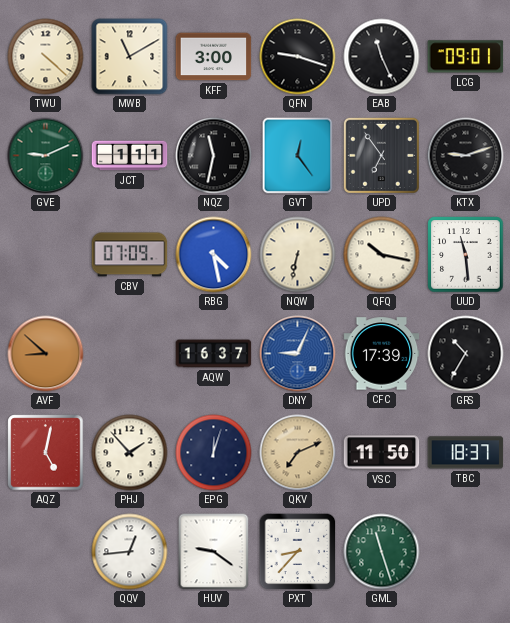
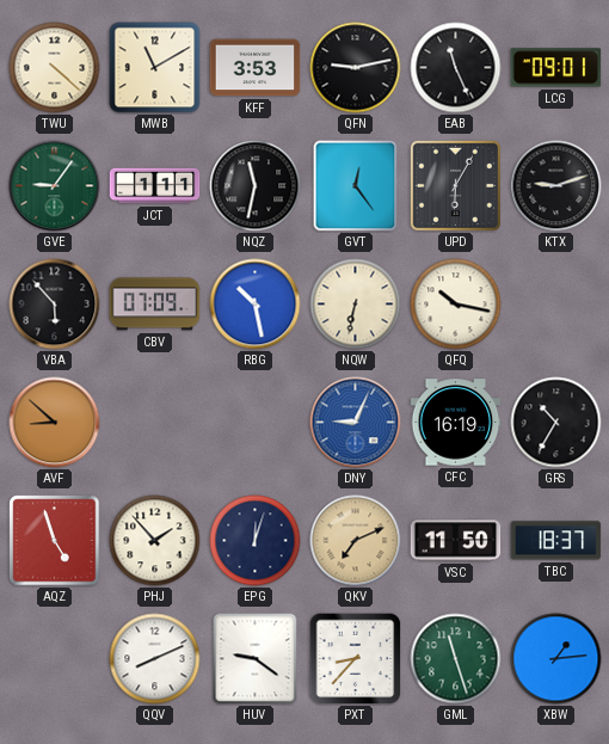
KFF: 3:00 -> 3:53 (256, 68)
QFN: 9:18 -> 9:13 (356, 68)
GVE: 9:11 -> 9:06 (55, 186)
UPD: 6:54 -> 6:05 (455, 185)
VBA: none -> 5:53 (55, 305)
RBG: 4:28 -> 10:28 (256, 305)
UUD: 11:29 -> none (466, 255)
AQW: 16:37 -> none (214, 354)
CFC: 17:39 -> 16:19 (456, 423)
AQZ: 5:02 -> 4:57 (55, 541)
QQV: 12:44 -> 8:11 (155, 659)
XBW: none -> 1:14 (556, 659)
